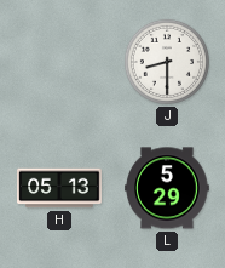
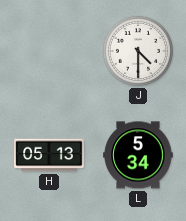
J: 8:30 -> 4:30 (138, 51)
L: 5:29 -> 5:34 (138, 155)
